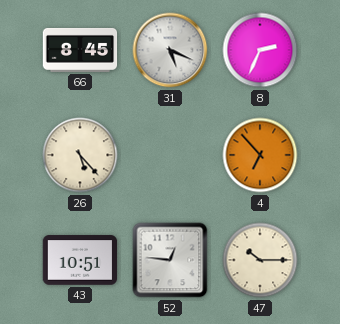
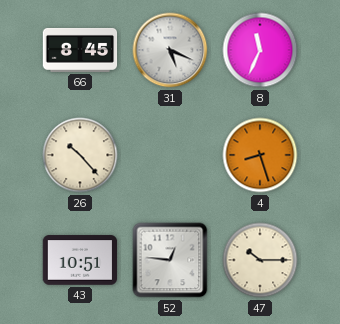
8: 2:34 -> 11:34 (260, 50)
26: 5:23 -> 10:23 (80, 155)
4: 6:53 -> 8:27 (260, 155)
